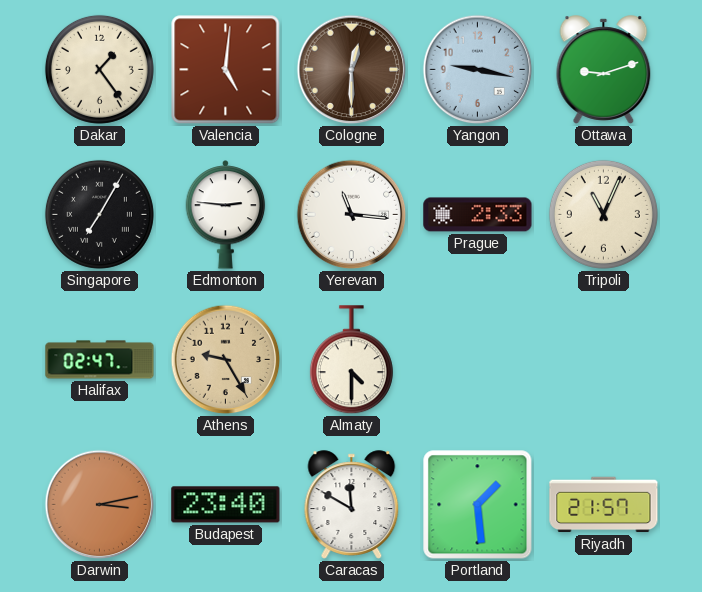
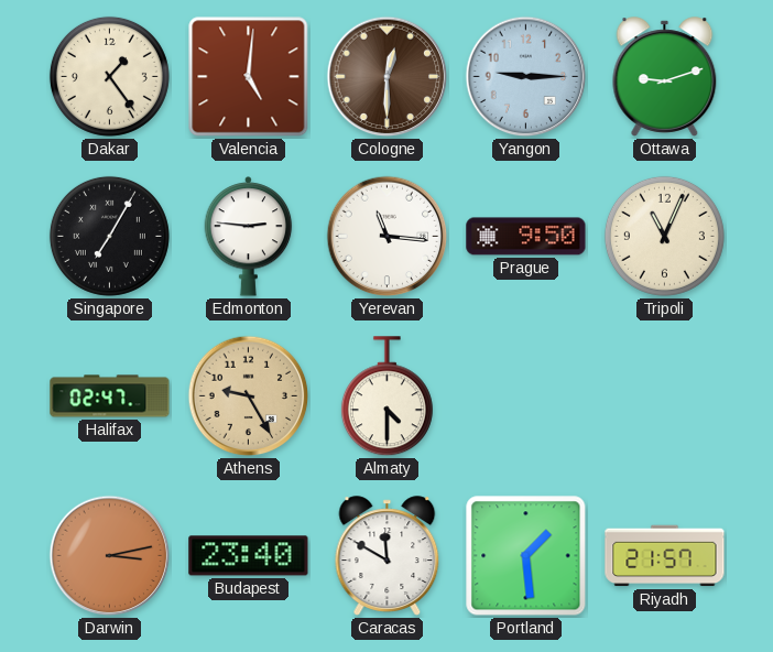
Yangon: 9:17 -> 9:15 (526, 77)
Prague: 2:33 -> 9:50 (526, 237)
